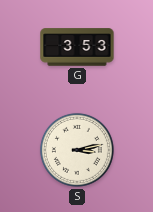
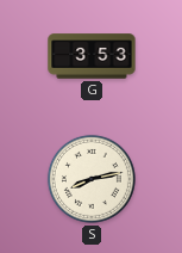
S: 3:13 -> 8:13 (92, 179)
